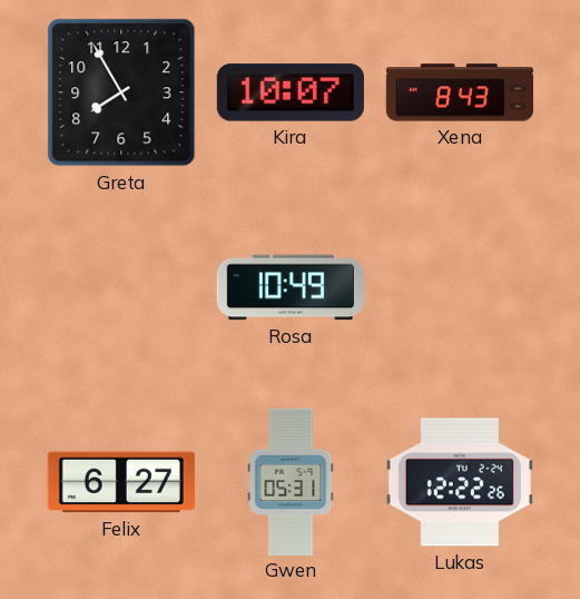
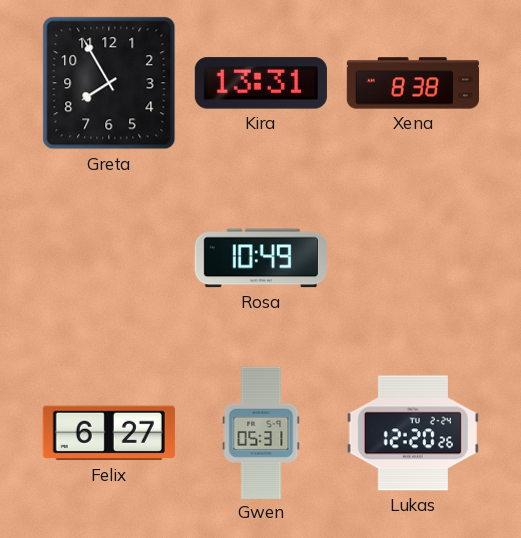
Kira: 10:07 -> 13:31 (261, 83)
Xena: 8:43 -> 8:38 (412, 83)
Lukas: 12:22 -> 12:20 (413, 433)
